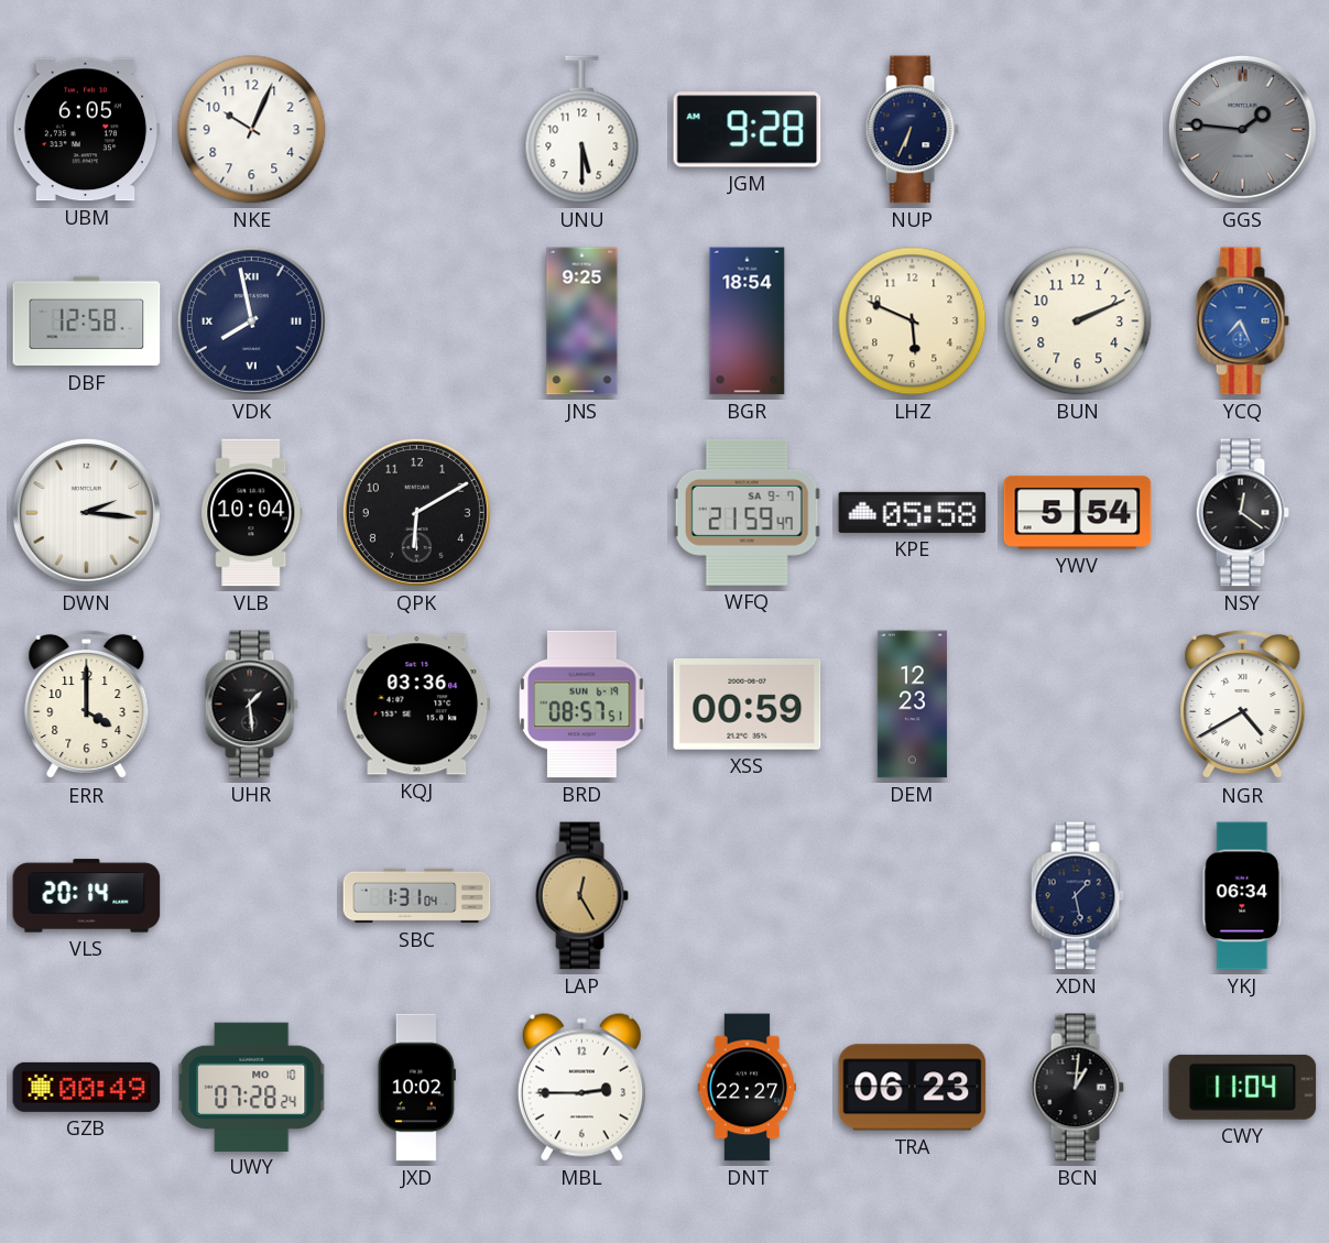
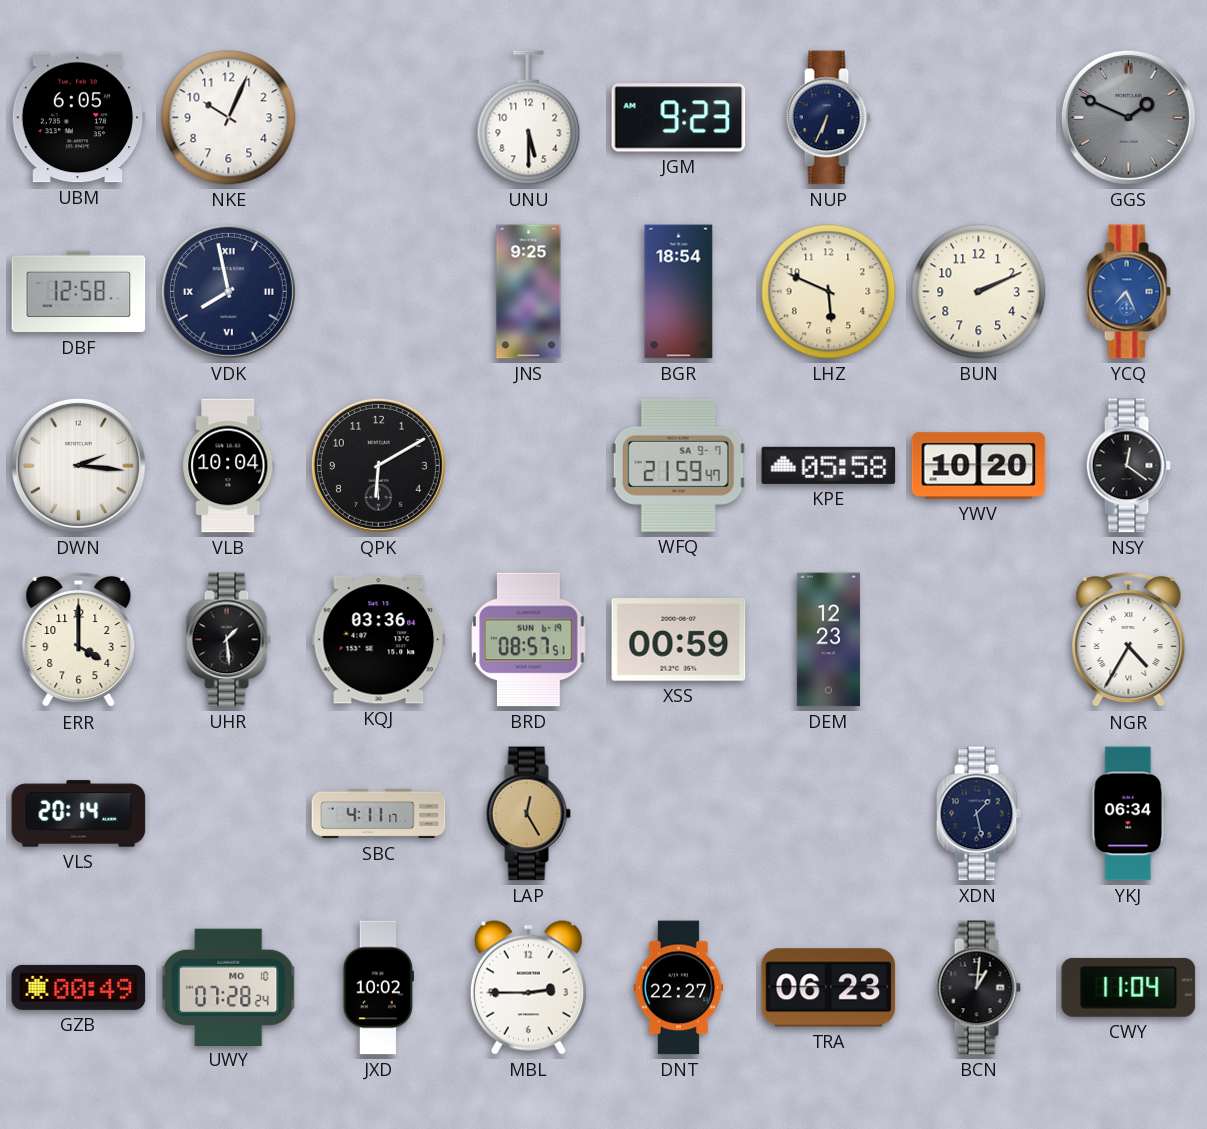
JGM: 9:28 -> 9:23 (679, 118)
GGS: 1:46 -> 1:49 (1128, 117)
YWV: 5:54 -> 10:20 (979, 466)
NGR: 4:40 -> 4:35 (1129, 640)
SBC: 1:31 -> 4:11 (379, 814)
